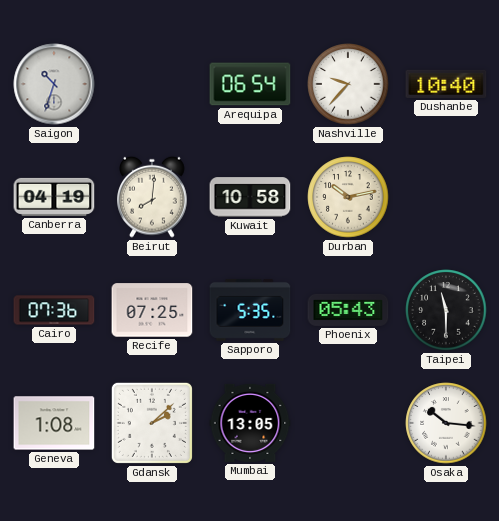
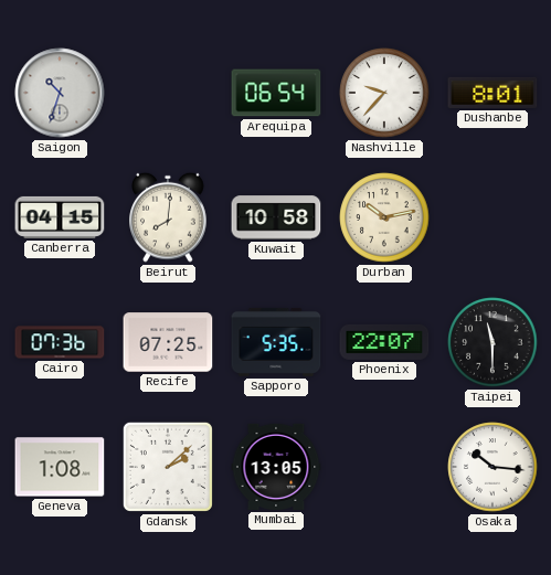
Dushanbe: 10:40 -> 8:01 (492, 93)
Canberra: 04:19 -> 04:15 (60, 217)
Phoenix: 05:43 -> 22:07 (384, 342)
